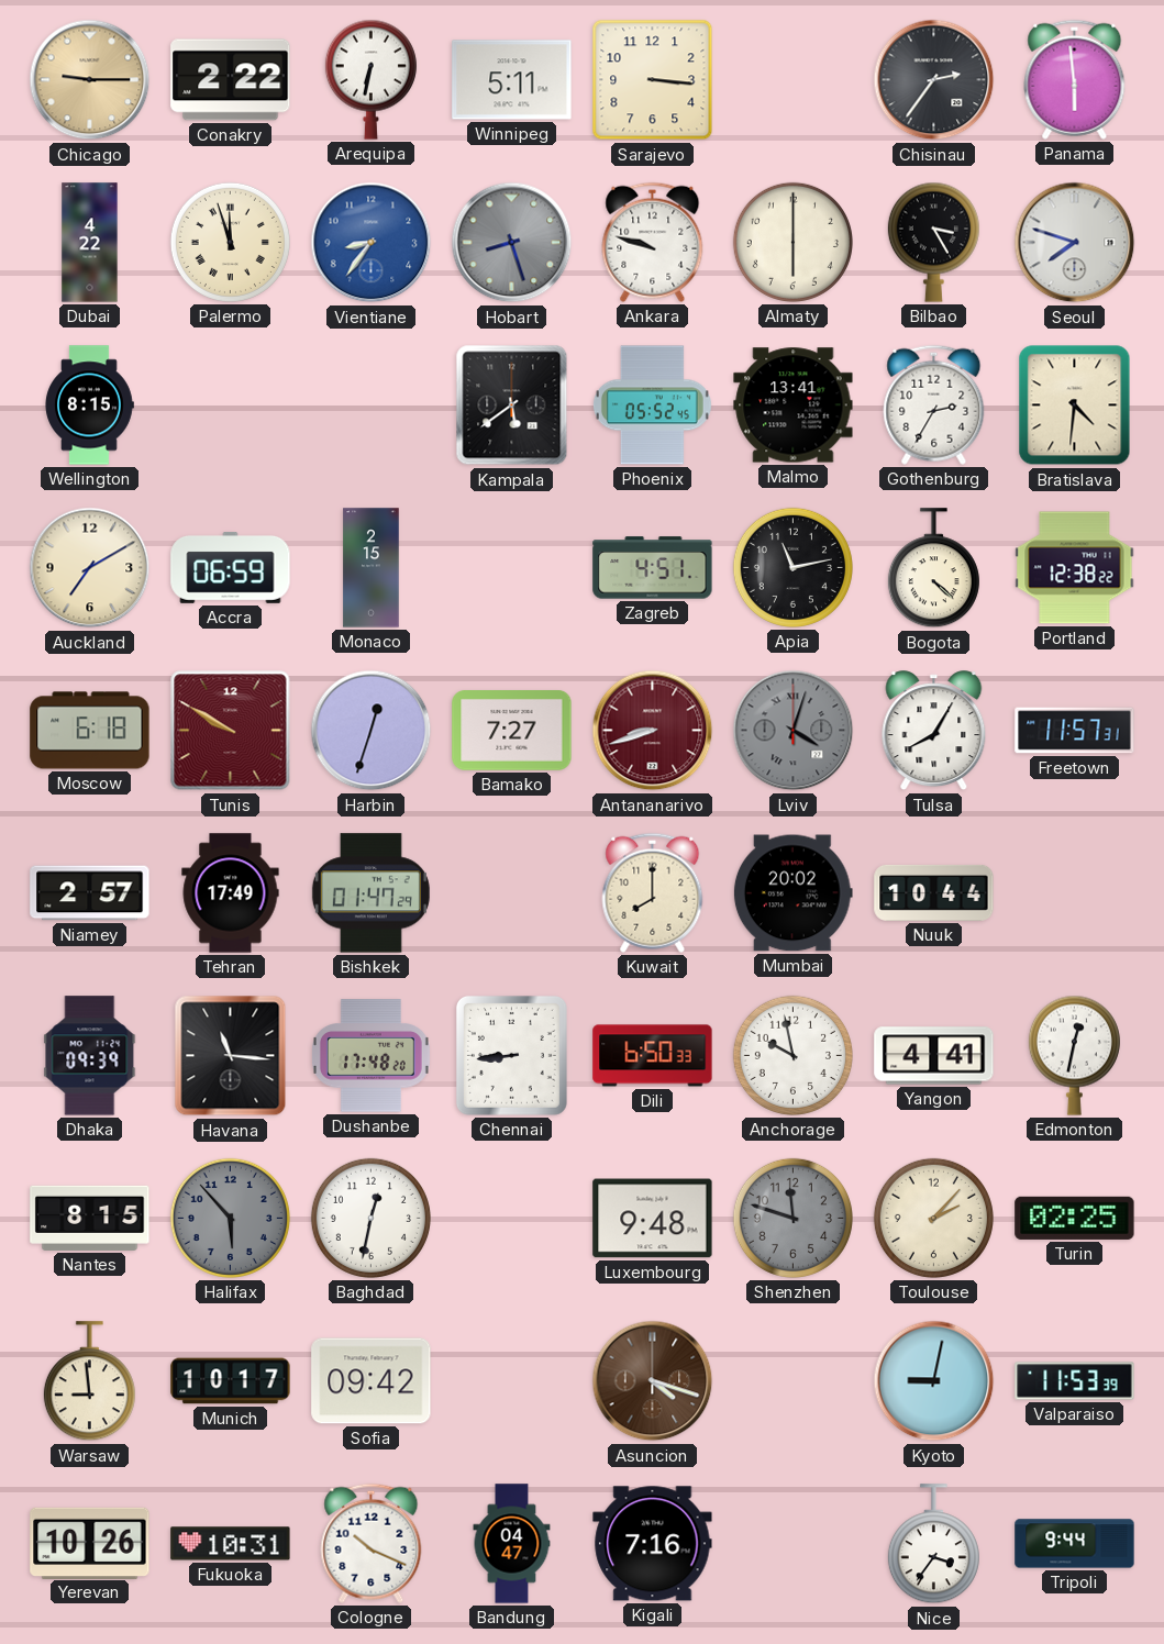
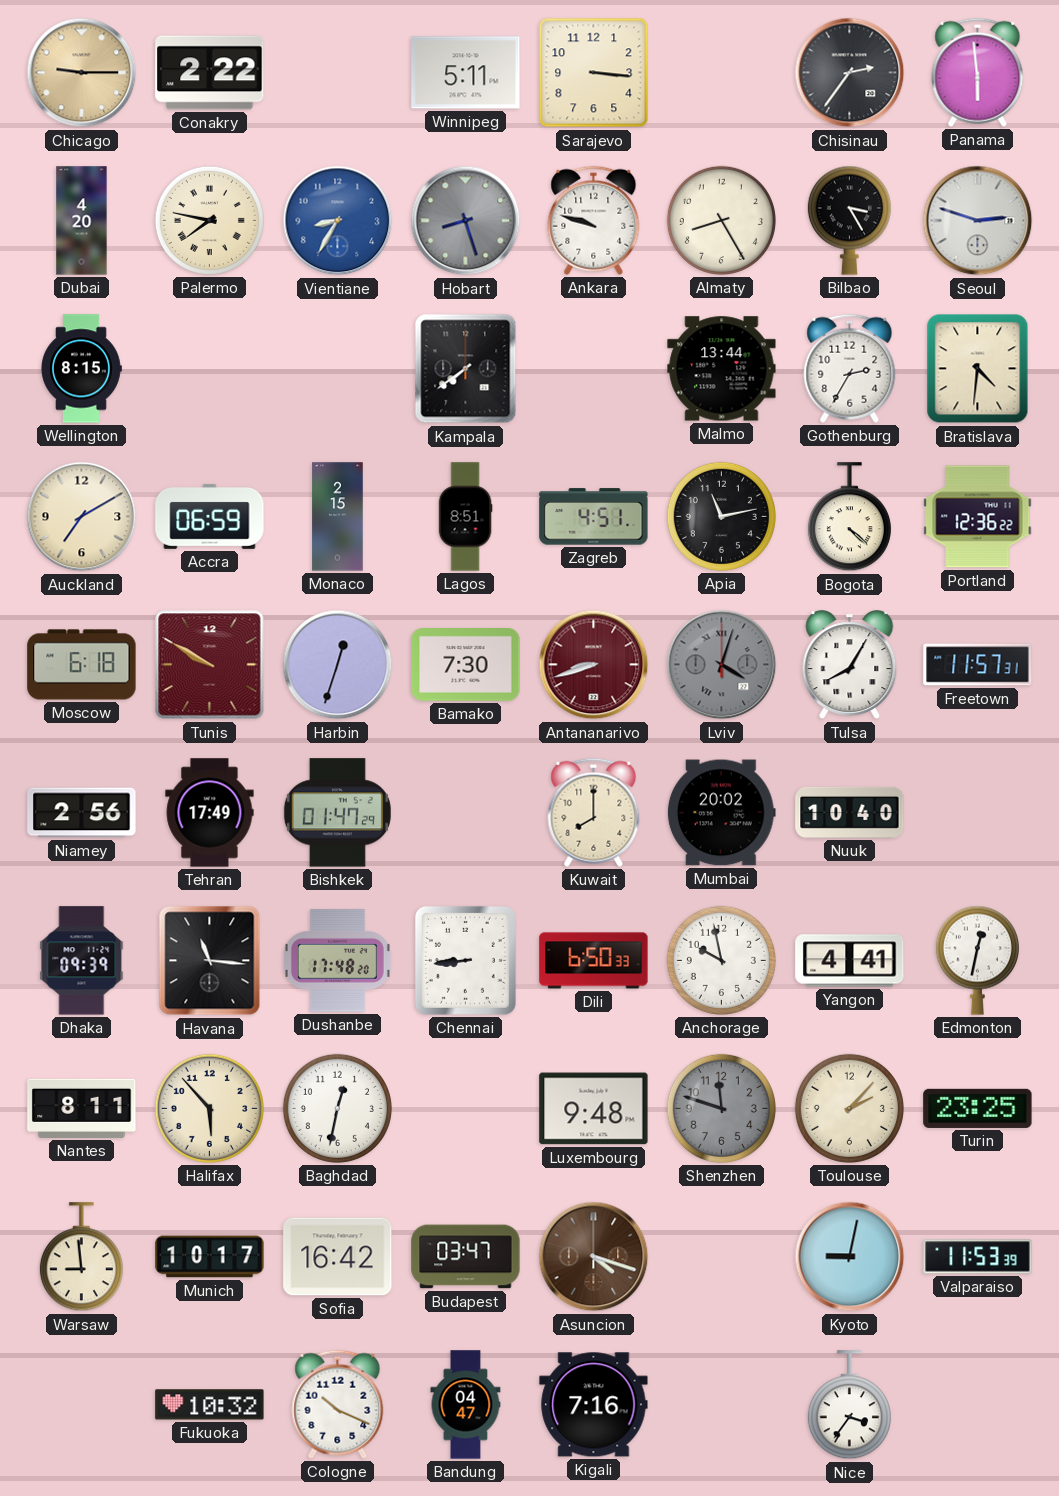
Arequipa: 6:32 -> none (370, 79)
Dubai: 4:22 -> 4:20 (82, 221)
Palermo: 11:57 -> 7:47 (209, 220)
Vientiane: 8:36 -> 8:35 (338, 221)
Almaty: 6:00 -> 8:25 (721, 220)
Seoul: 7:48 -> 2:48 (978, 221)
Kampala: 5:39 -> 7:39 (466, 369)
Phoenix: 05:52 -> none (652, 406)
Malmo: 13:41 -> 13:44 (722, 369)
Lagos: none -> 8:51 (465, 517)
Portland: 12:38 -> 12:36 (978, 517)
Bamako: 7:27 -> 7:30 (466, 665)
Niamey: 2:57 -> 2:56 (82, 813)
Nuuk: 10:44 -> 10:40 (850, 812)
Nantes: 8:15 -> 8:11 (82, 1108)
Halifax dial: grey -> cream (209, 1108)
Turin: 02:25 -> 23:25 (978, 1108)
Sofia: 09:42 -> 16:42 (338, 1257)
Budapest: none -> 03:47 (466, 1257)
Yerevan: 10:26 -> none (90, 1543)
Fukuoka: 10:31 -> 10:32 (210, 1405)
Tripoli: 9:44 -> none (1075, 1544)
